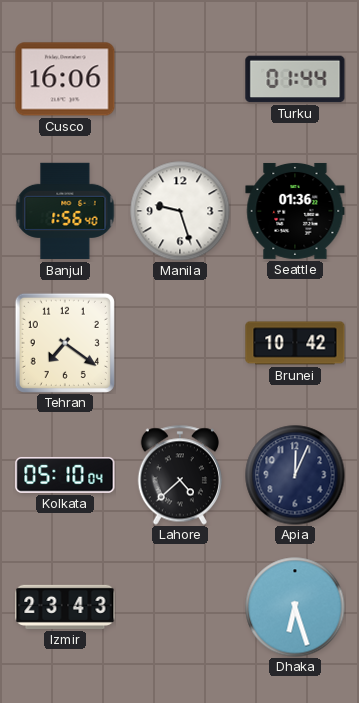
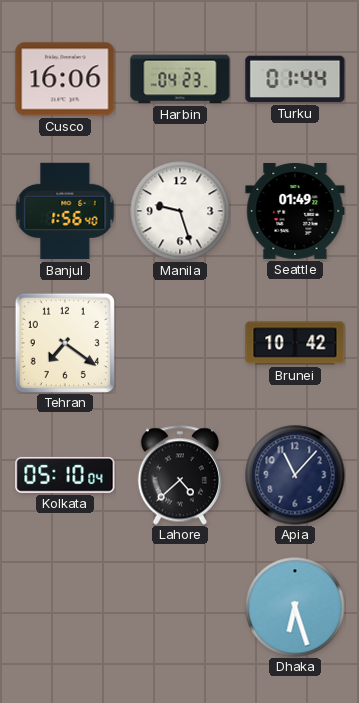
Harbin: none -> 04:23 (180, 79)
Seattle: 01:36 -> 01:49 (295, 211)
Apia: 12:04 -> 11:07 (295, 475)
Izmir: 23:43 -> none (65, 607)
